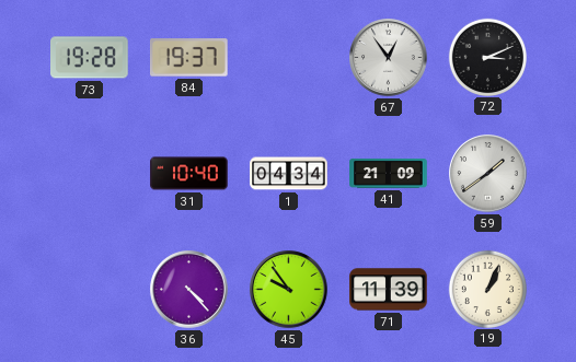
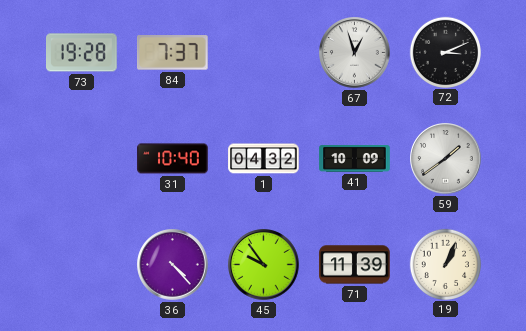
84: 19:37 -> 7:37 (173, 53)
67: 12:54 -> 12:57 (355, 53)
1: 04:34 -> 04:32 (264, 159)
41: 21:09 -> 10:09 (355, 159)
